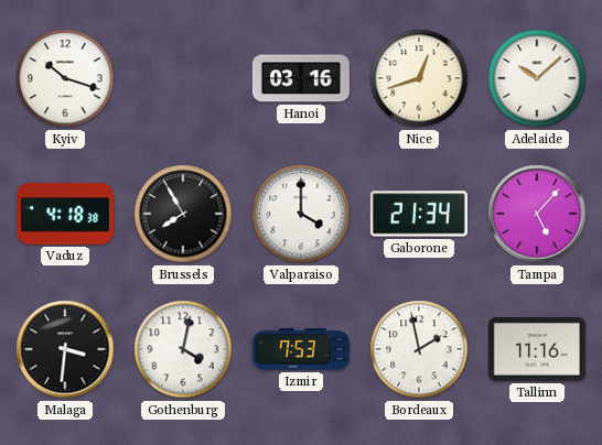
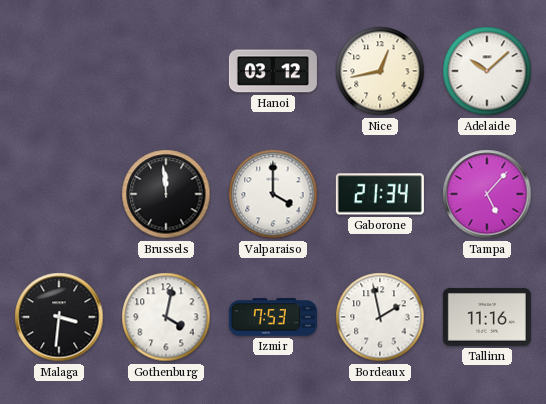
Kyiv: 10:18 -> none (65, 78)
Hanoi: 03:16 -> 03:12 (273, 71)
Nice: 12:42 -> 12:43 (380, 71)
Vaduz: 4:18 -> none (65, 214)
Brussels: 7:55 -> 11:59 (166, 194)
